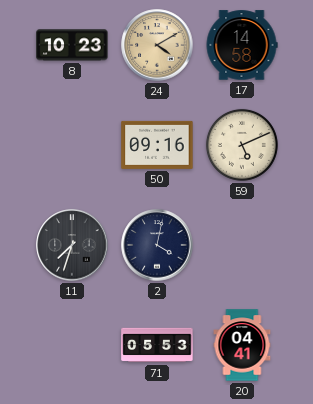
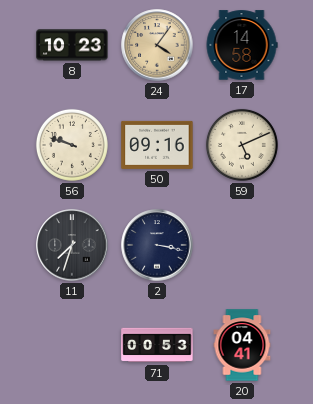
24: 4:10 -> 4:06 (157, 45)
56: none -> 9:48 (72, 145)
2: 4:02 -> 3:17 (157, 245)
71: 05:53 -> 00:53 (157, 345)
